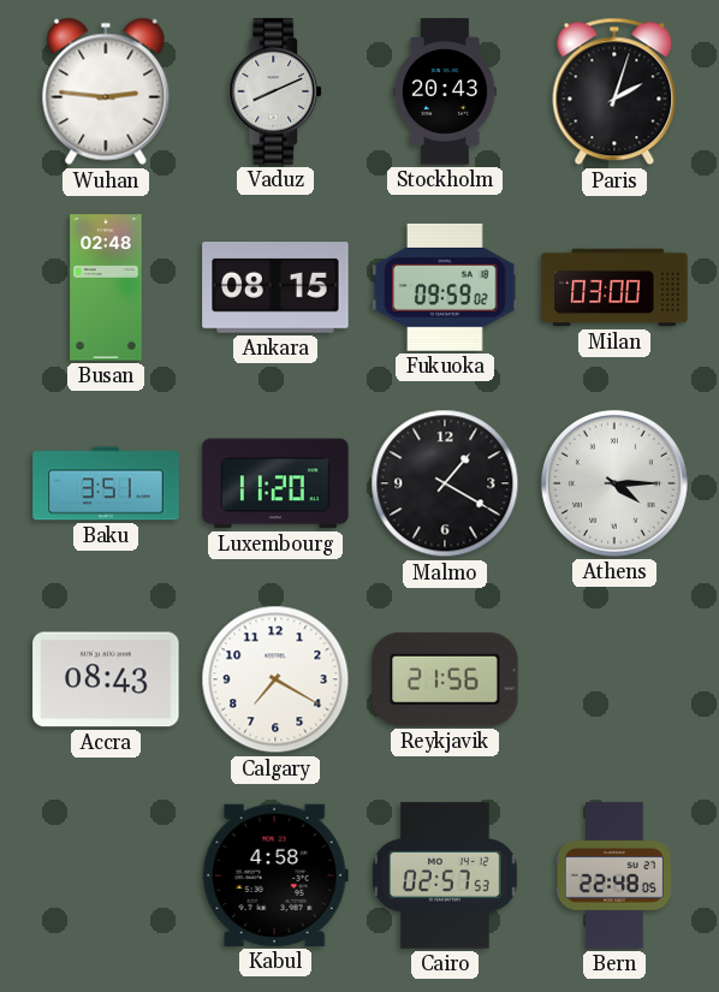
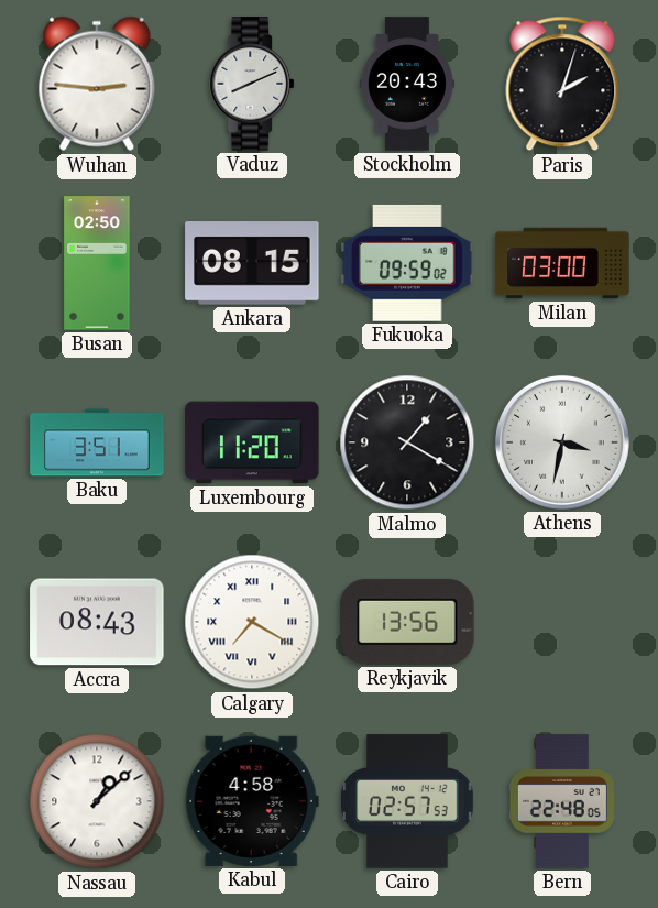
Busan: 02:48 -> 02:50 (97, 263)
Athens: 4:15 -> 3:32 (562, 442)
Calgary numerals: Arabic -> Roman (252, 622)
Reykjavik: 21:56 -> 13:56 (407, 622)
Nassau: none -> 1:08 (97, 801)
